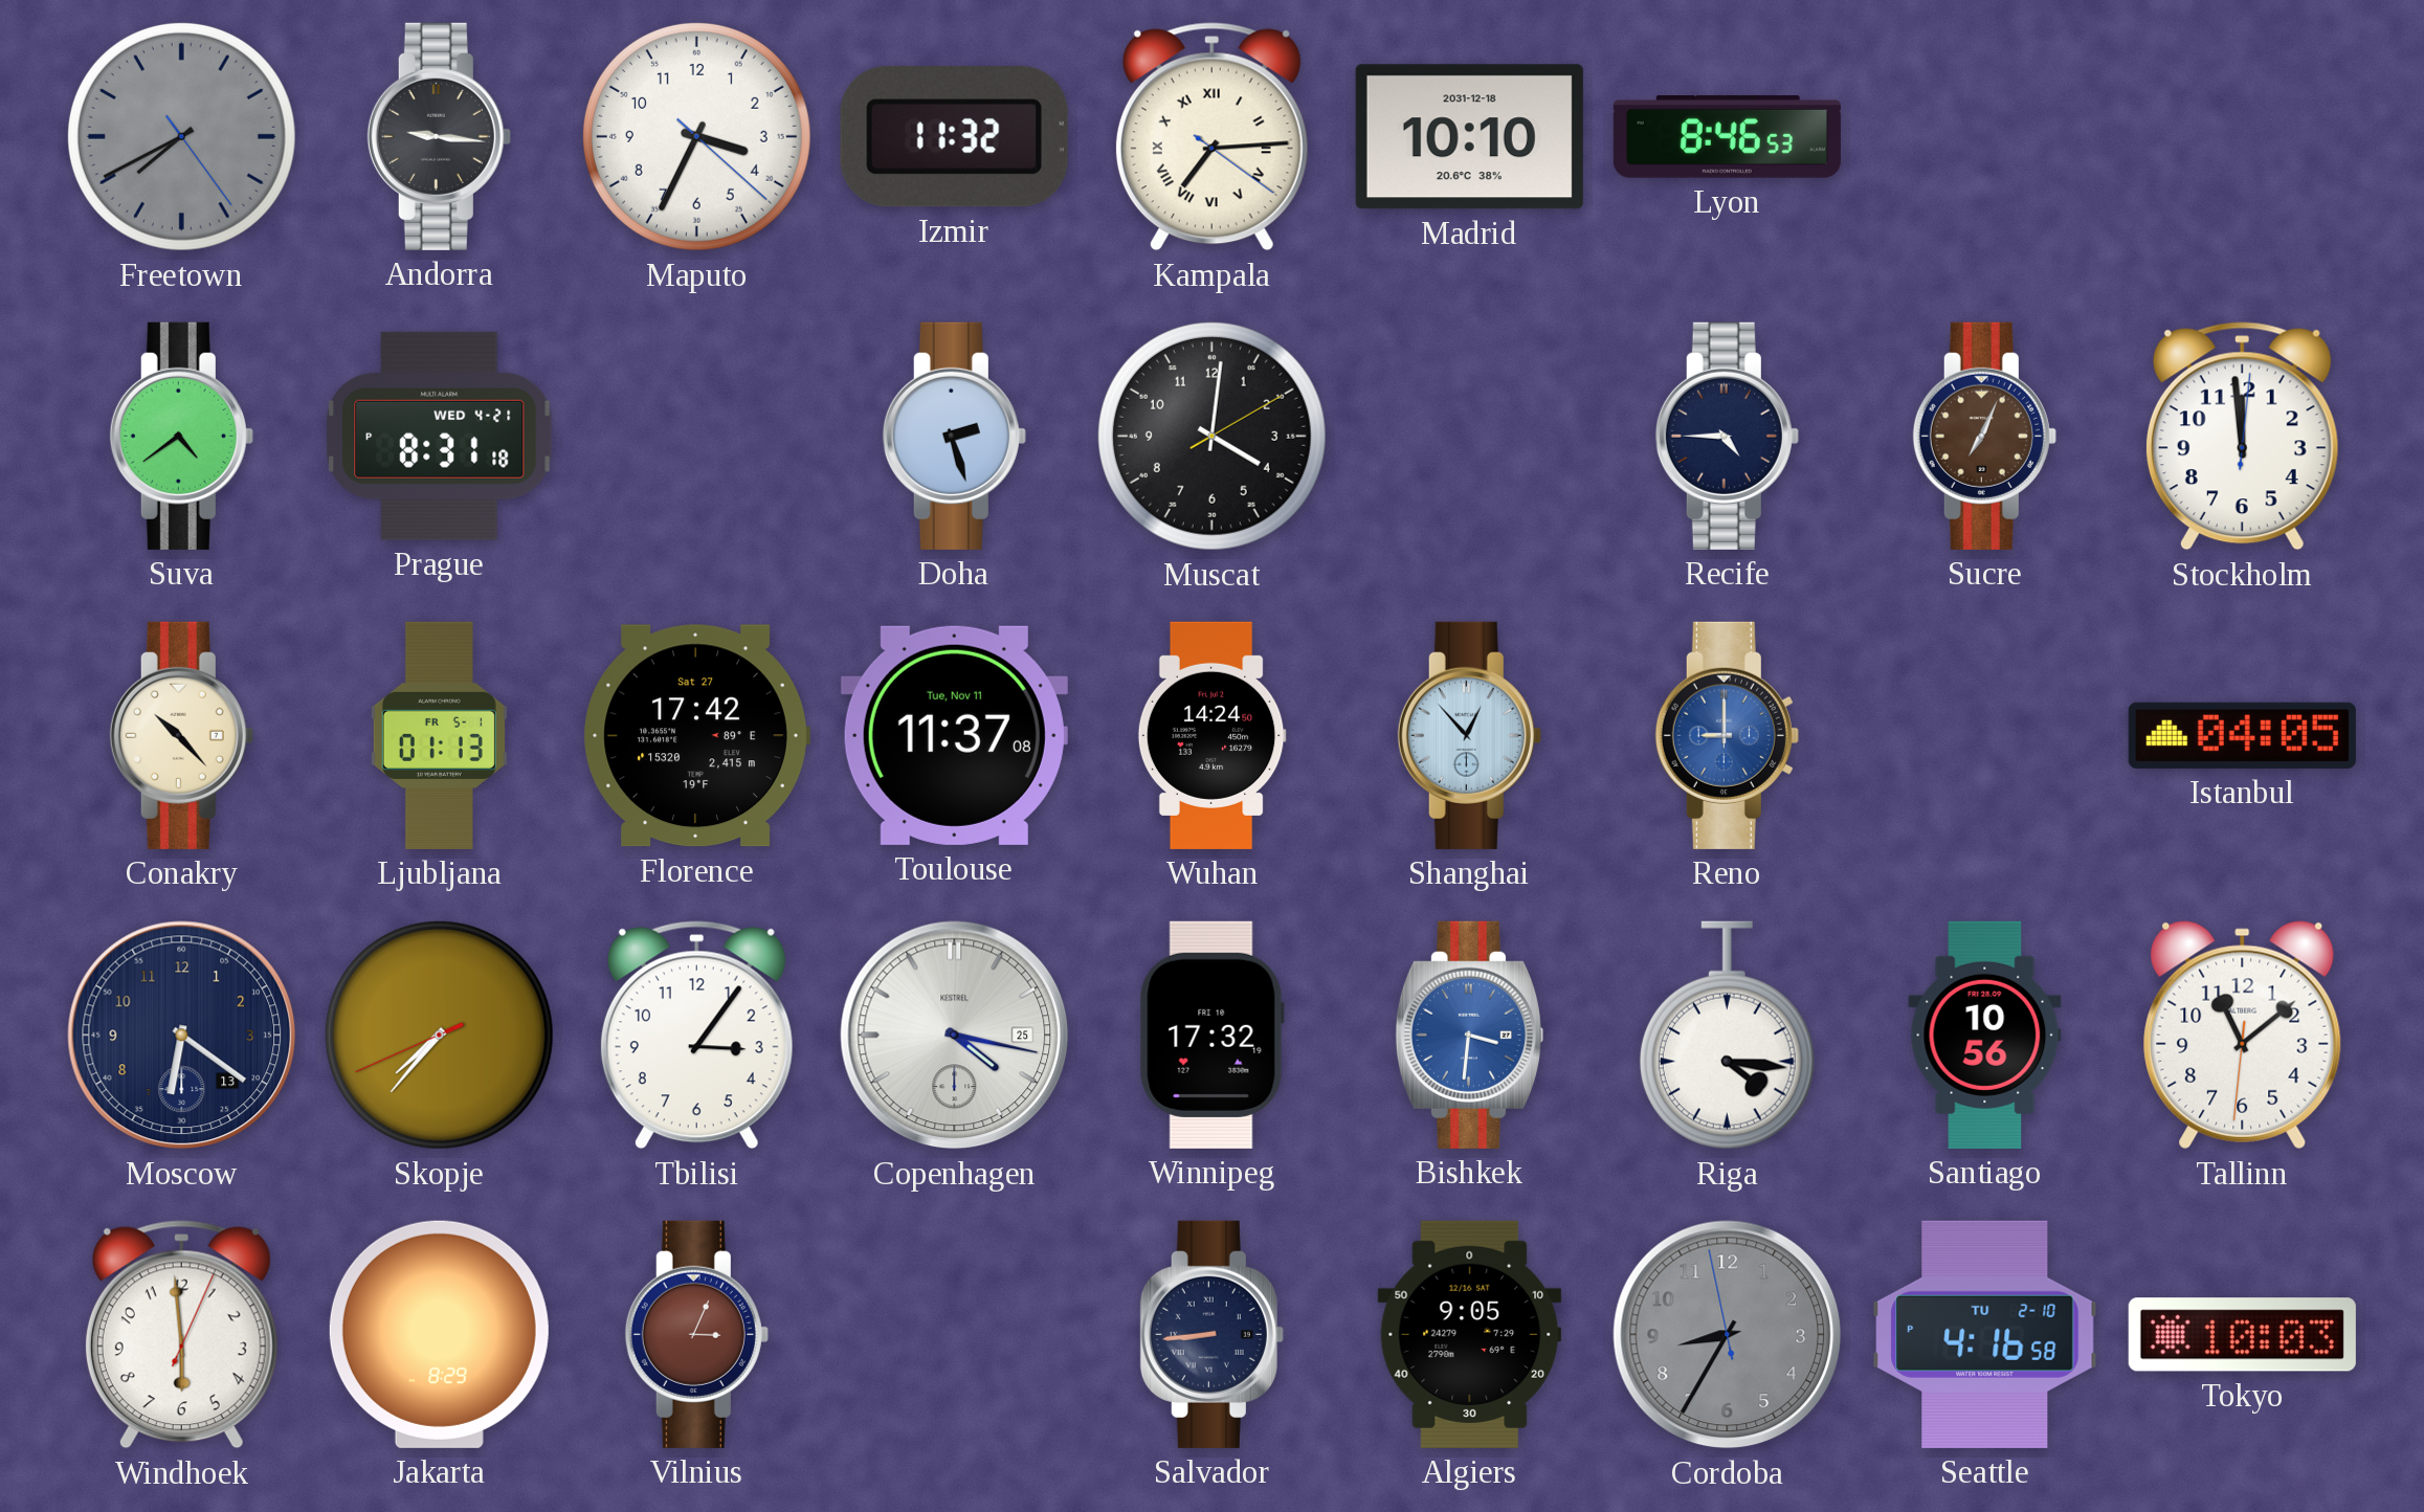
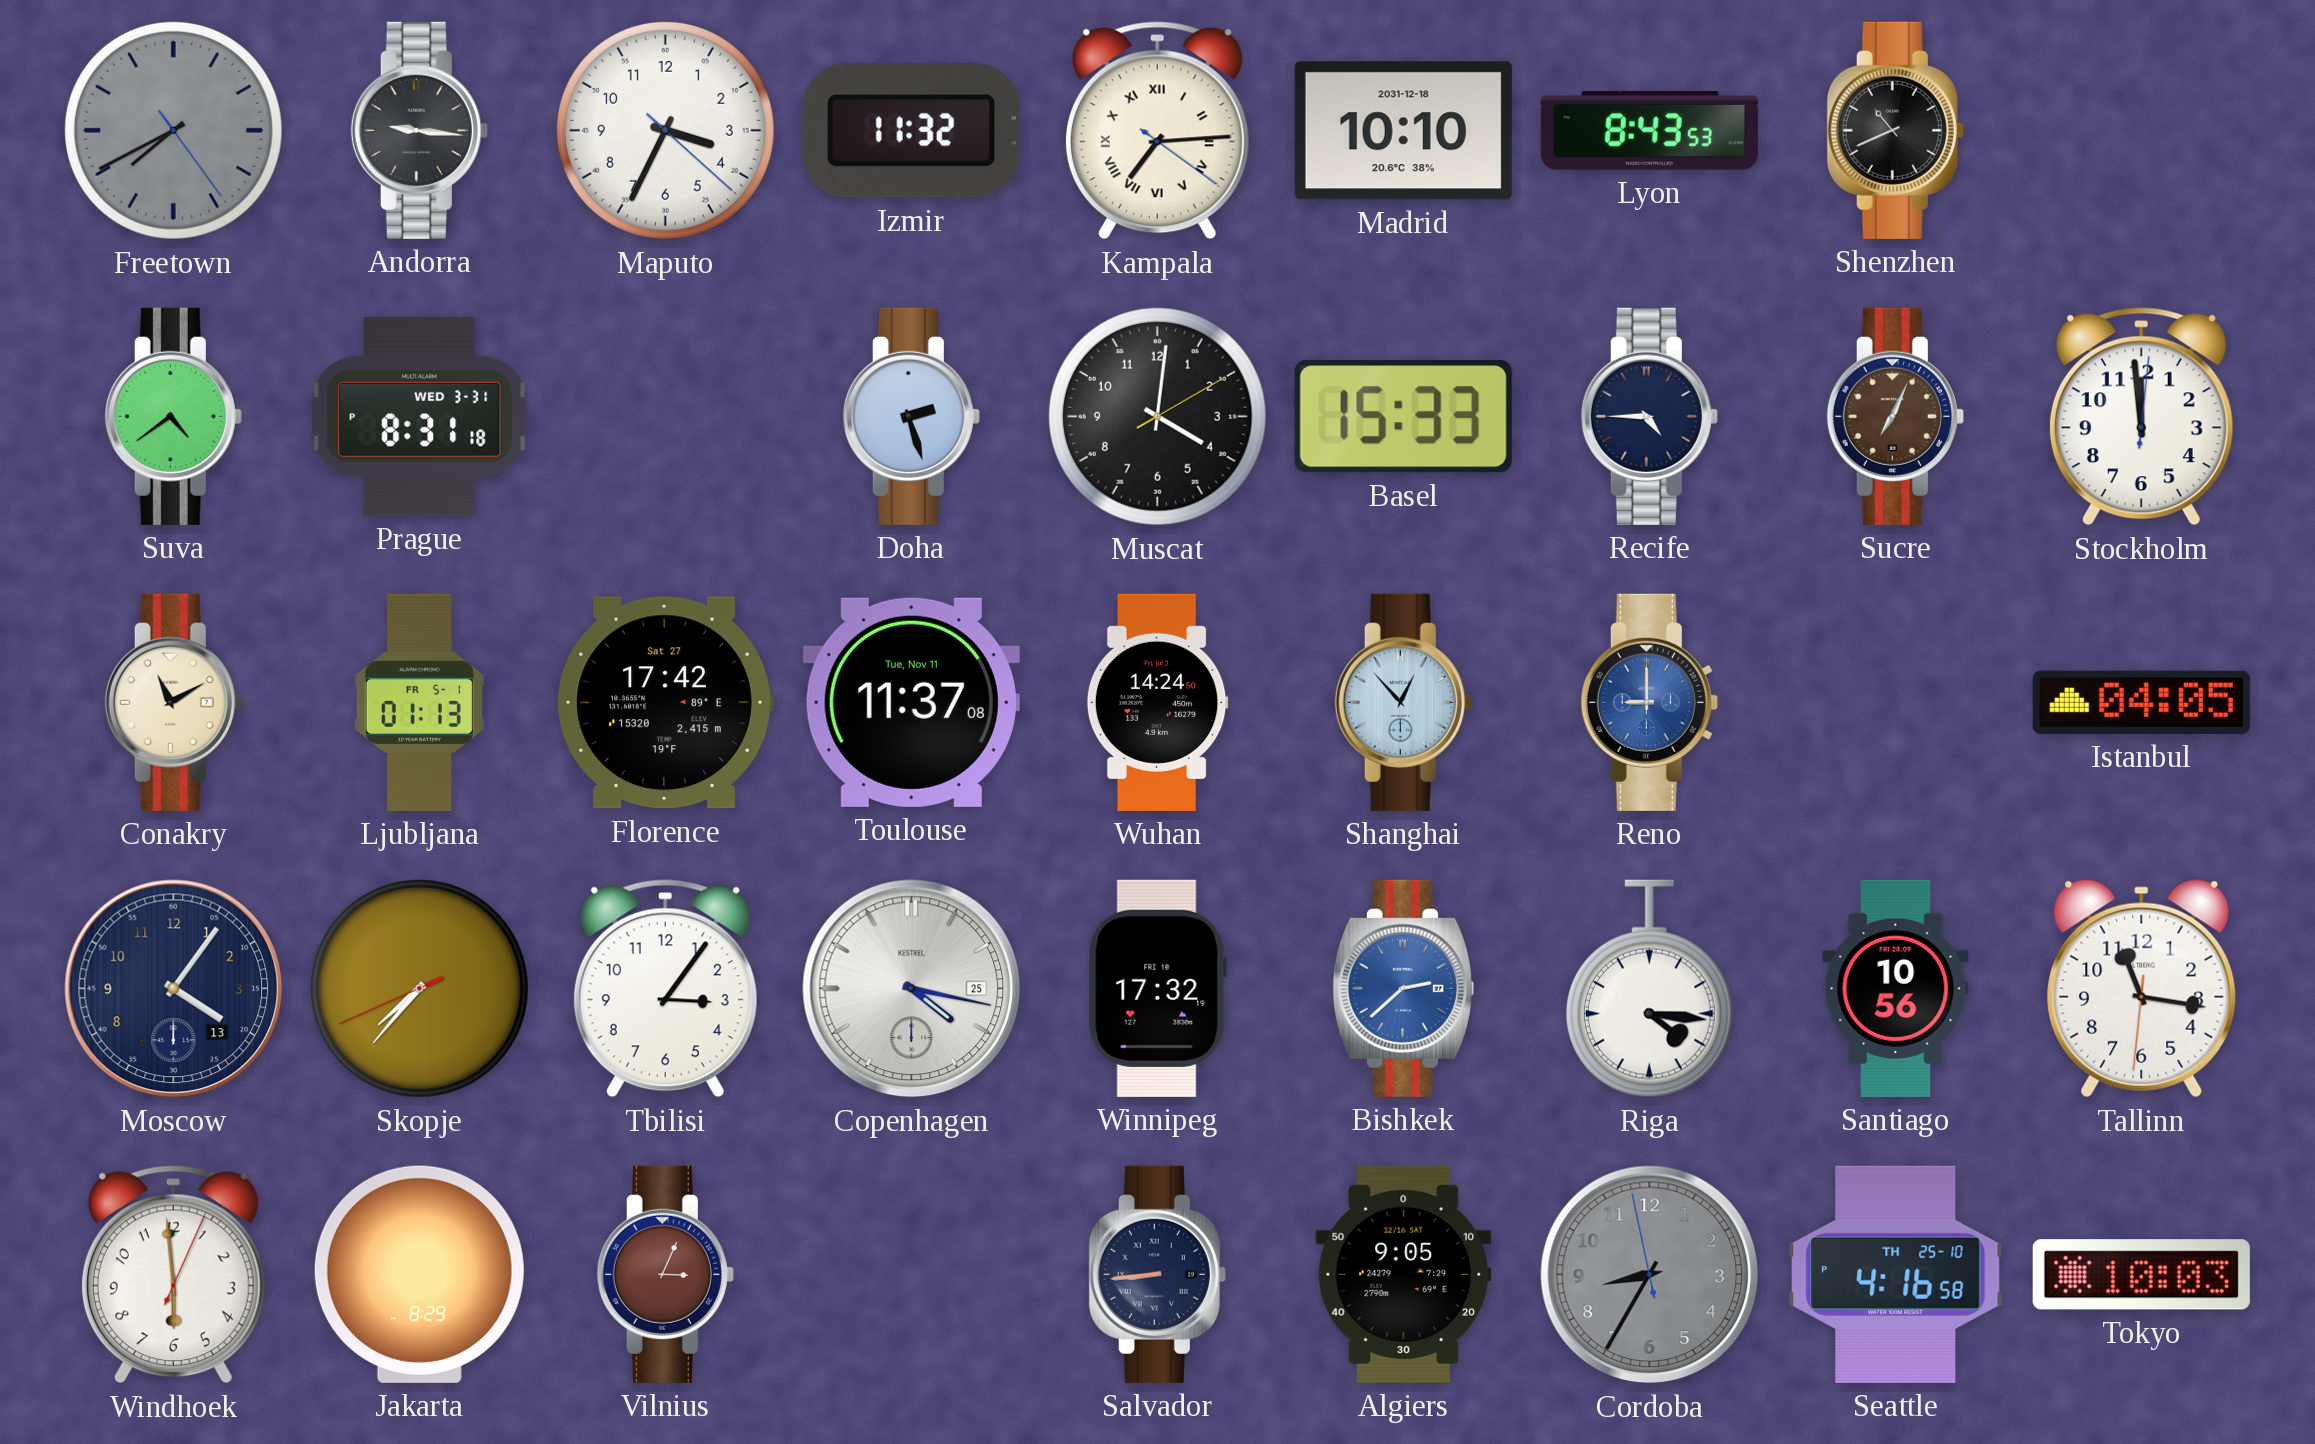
Lyon: 8:46 -> 8:43 (1649, 131)
Shenzhen: none -> 10:41 (1895, 130)
Prague date: WED 4-21 -> WED 3-31 (420, 416)
Basel: none -> 15:33 (1403, 417)
Conakry: 10:23 -> 11:10 (173, 702)
Moscow: 6:21 -> 4:06 (174, 989)
Bishkek: 3:31 -> 2:38 (1402, 988)
Tallinn: 11:08 -> 11:16 (2142, 989)
Seattle date: TU 2-10 -> TH 25-10 (1896, 1274)
